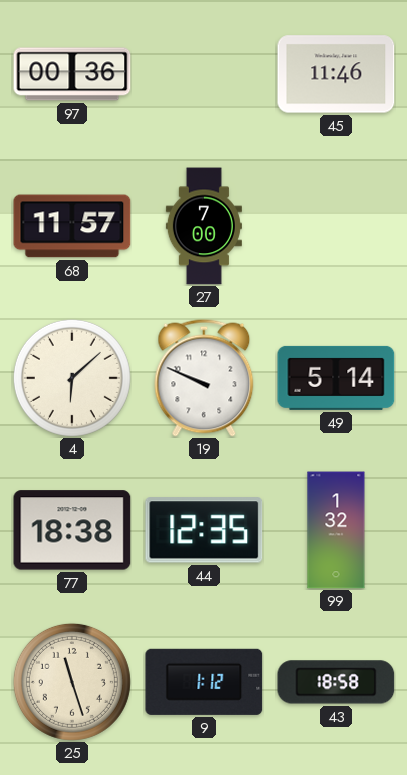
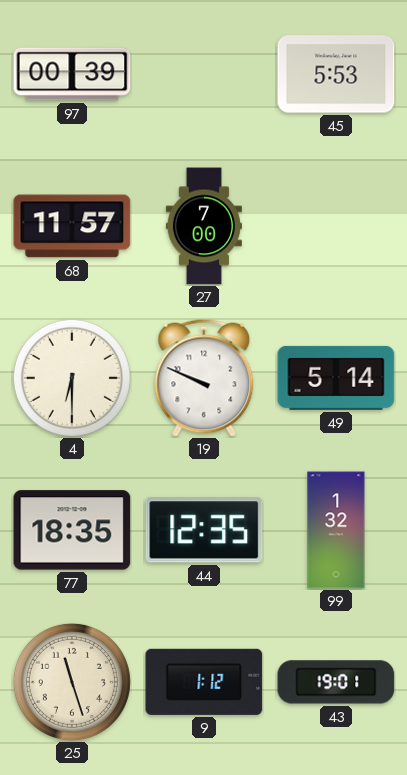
97: 00:36 -> 00:39 (72, 74)
45: 11:46 -> 5:53 (336, 74)
4: 6:08 -> 6:30 (72, 378)
77: 18:38 -> 18:35 (72, 530)
43: 18:58 -> 19:01 (336, 682)
